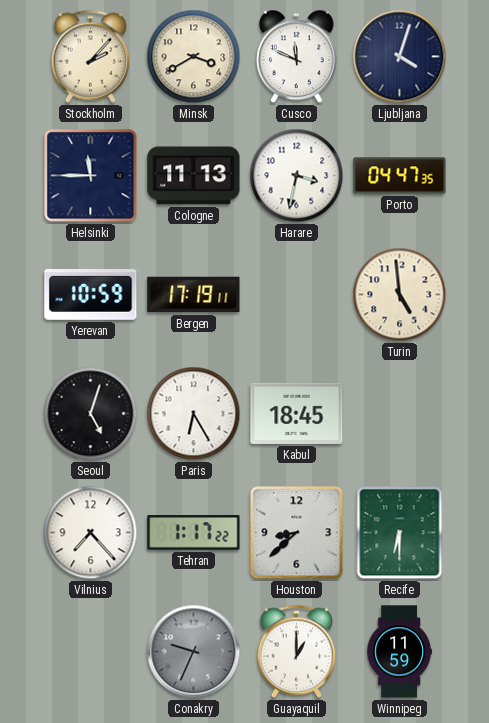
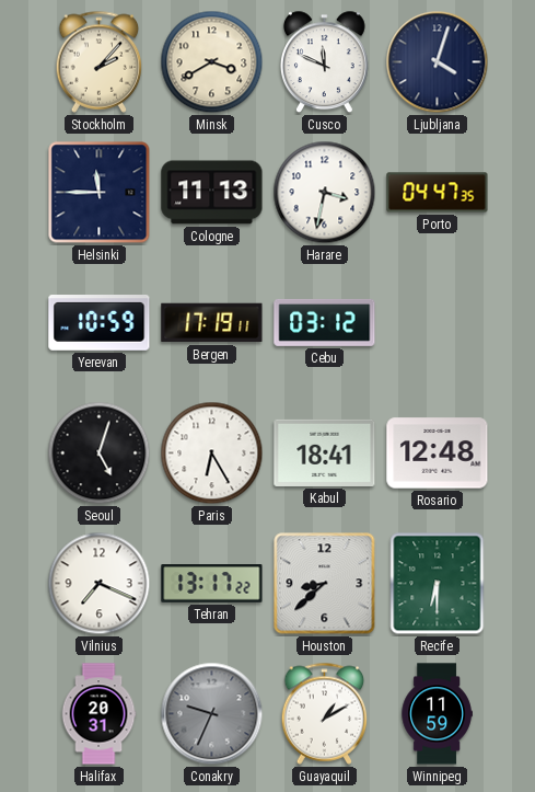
Cebu: none -> 03:12 (325, 322)
Turin: 4:59 -> none (400, 295)
Kabul: 18:45 -> 18:41 (325, 452)
Rosario: none -> 12:48 (438, 454)
Vilnius: 7:23 -> 7:19 (100, 584)
Tehran: 1:17 -> 13:17 (212, 584)
Halifax: none -> 20:31 (98, 714)
Guayaquil: 1:00 -> 1:10 (325, 713)
